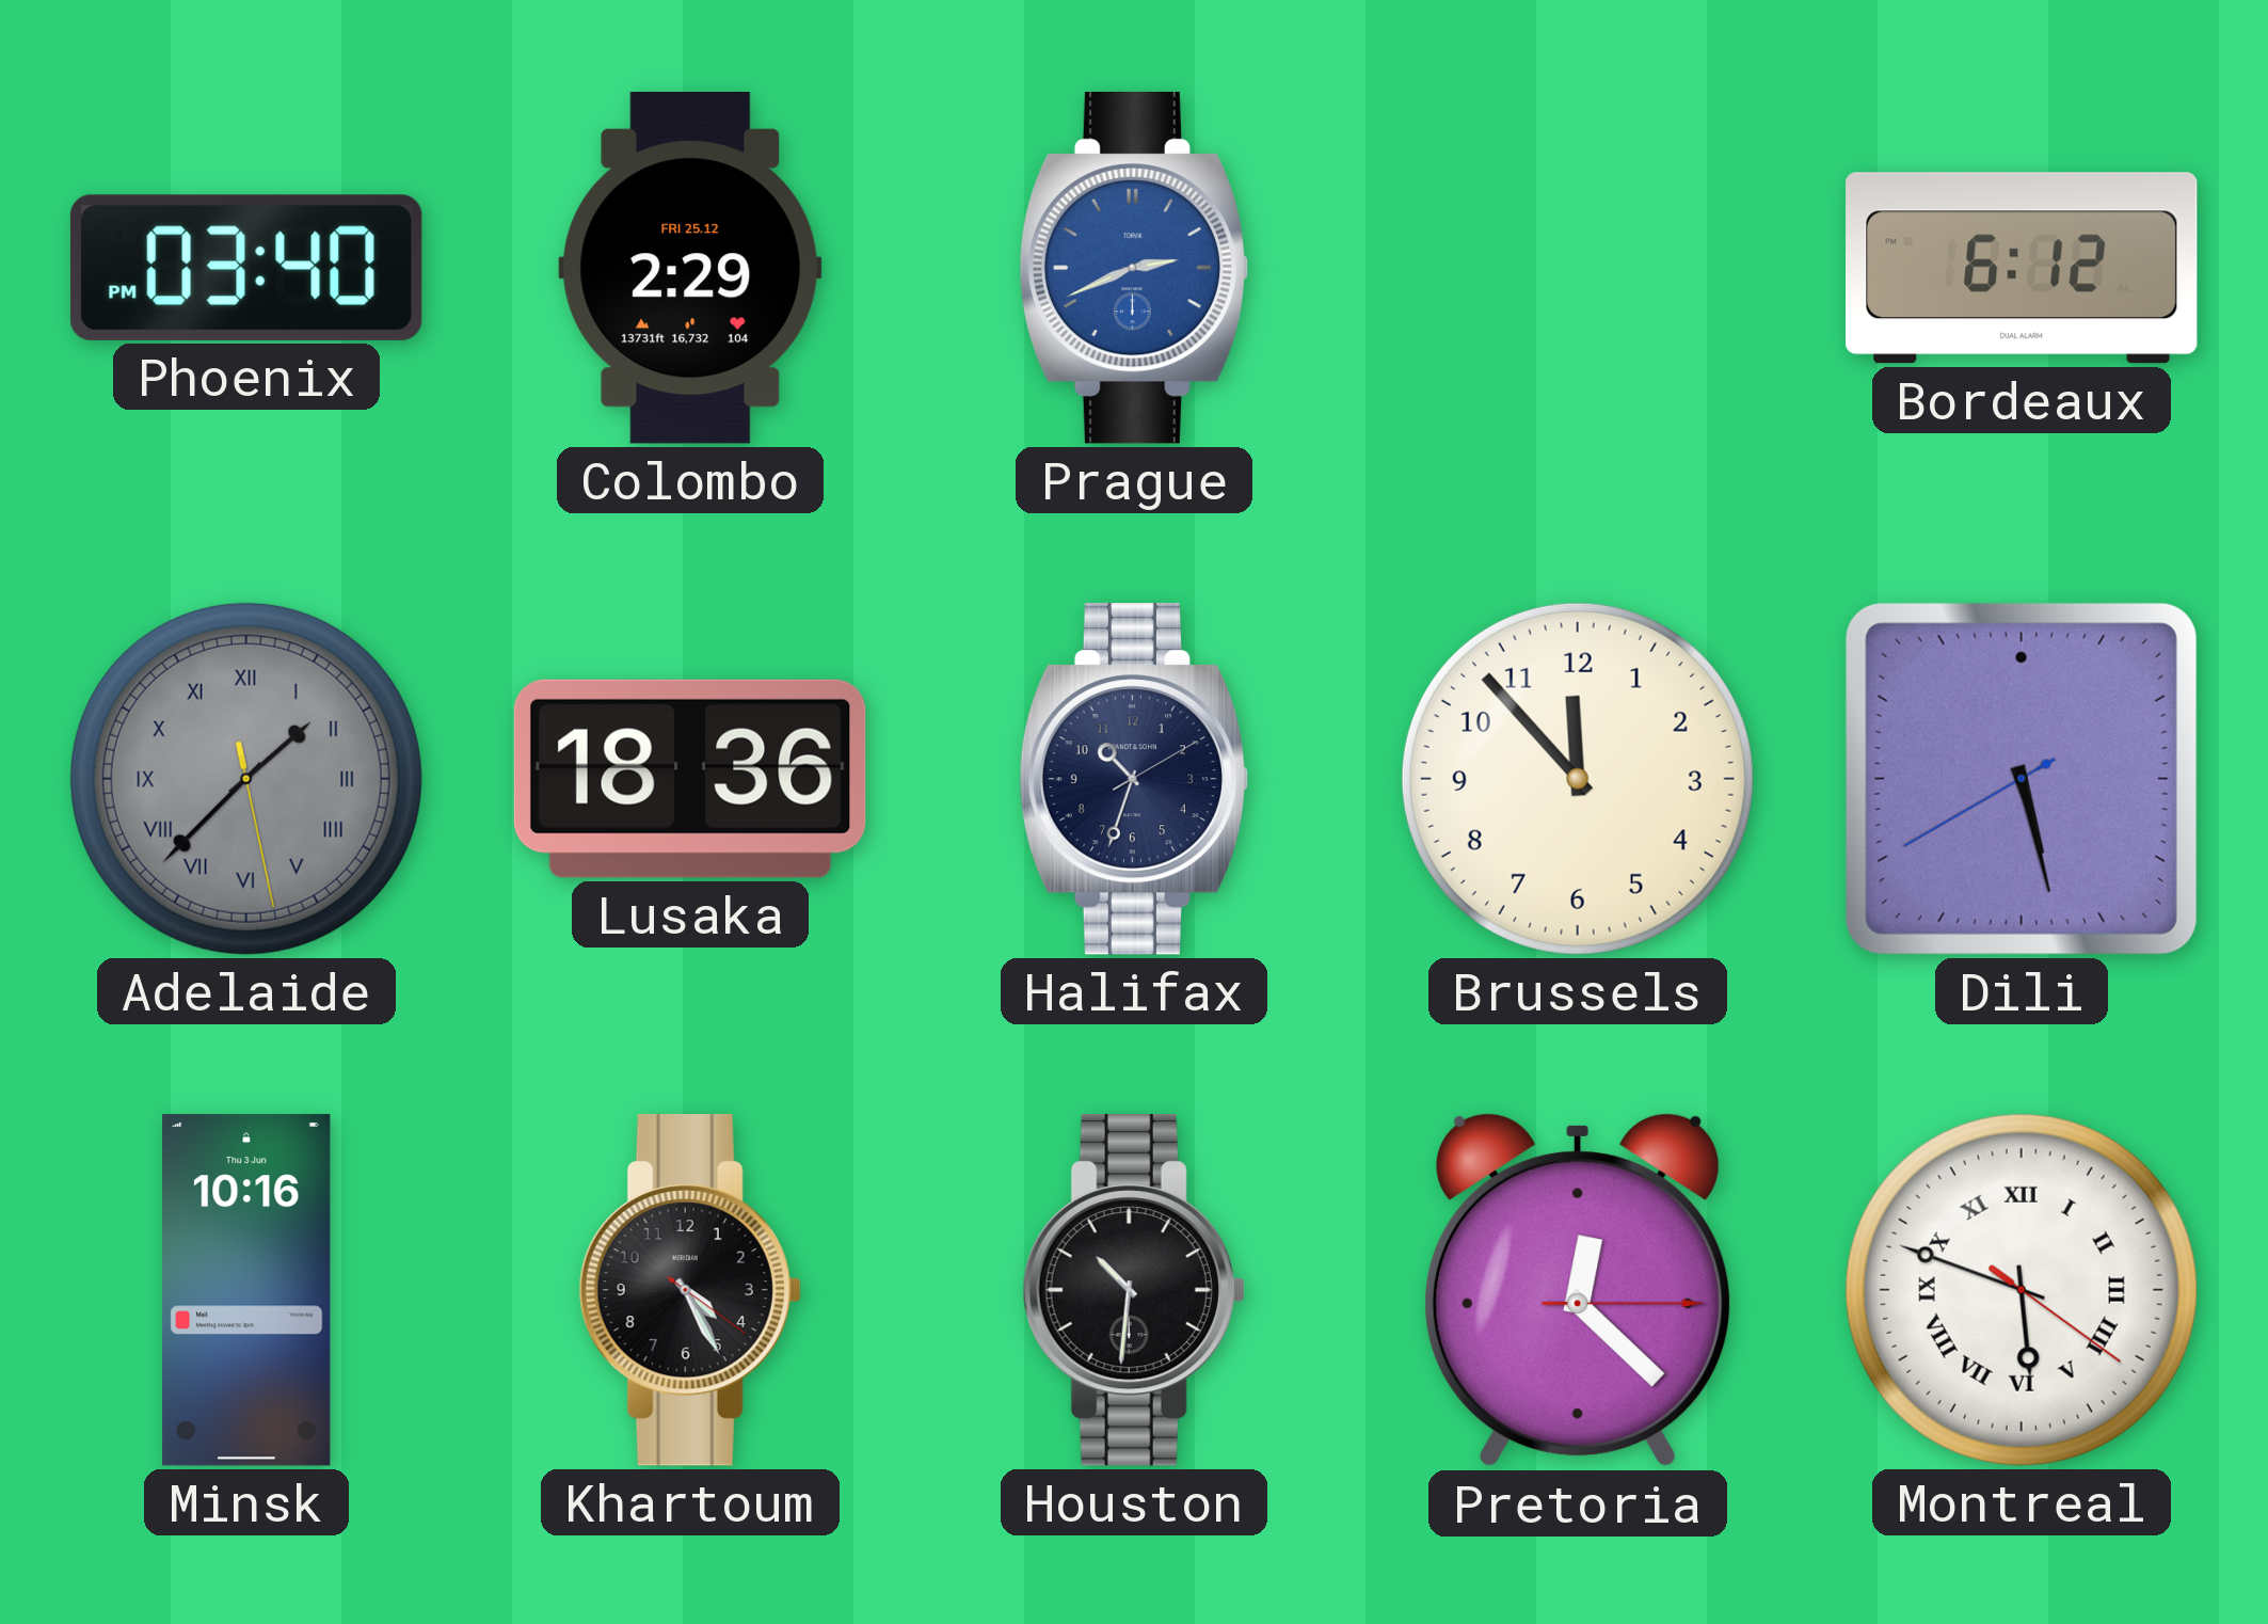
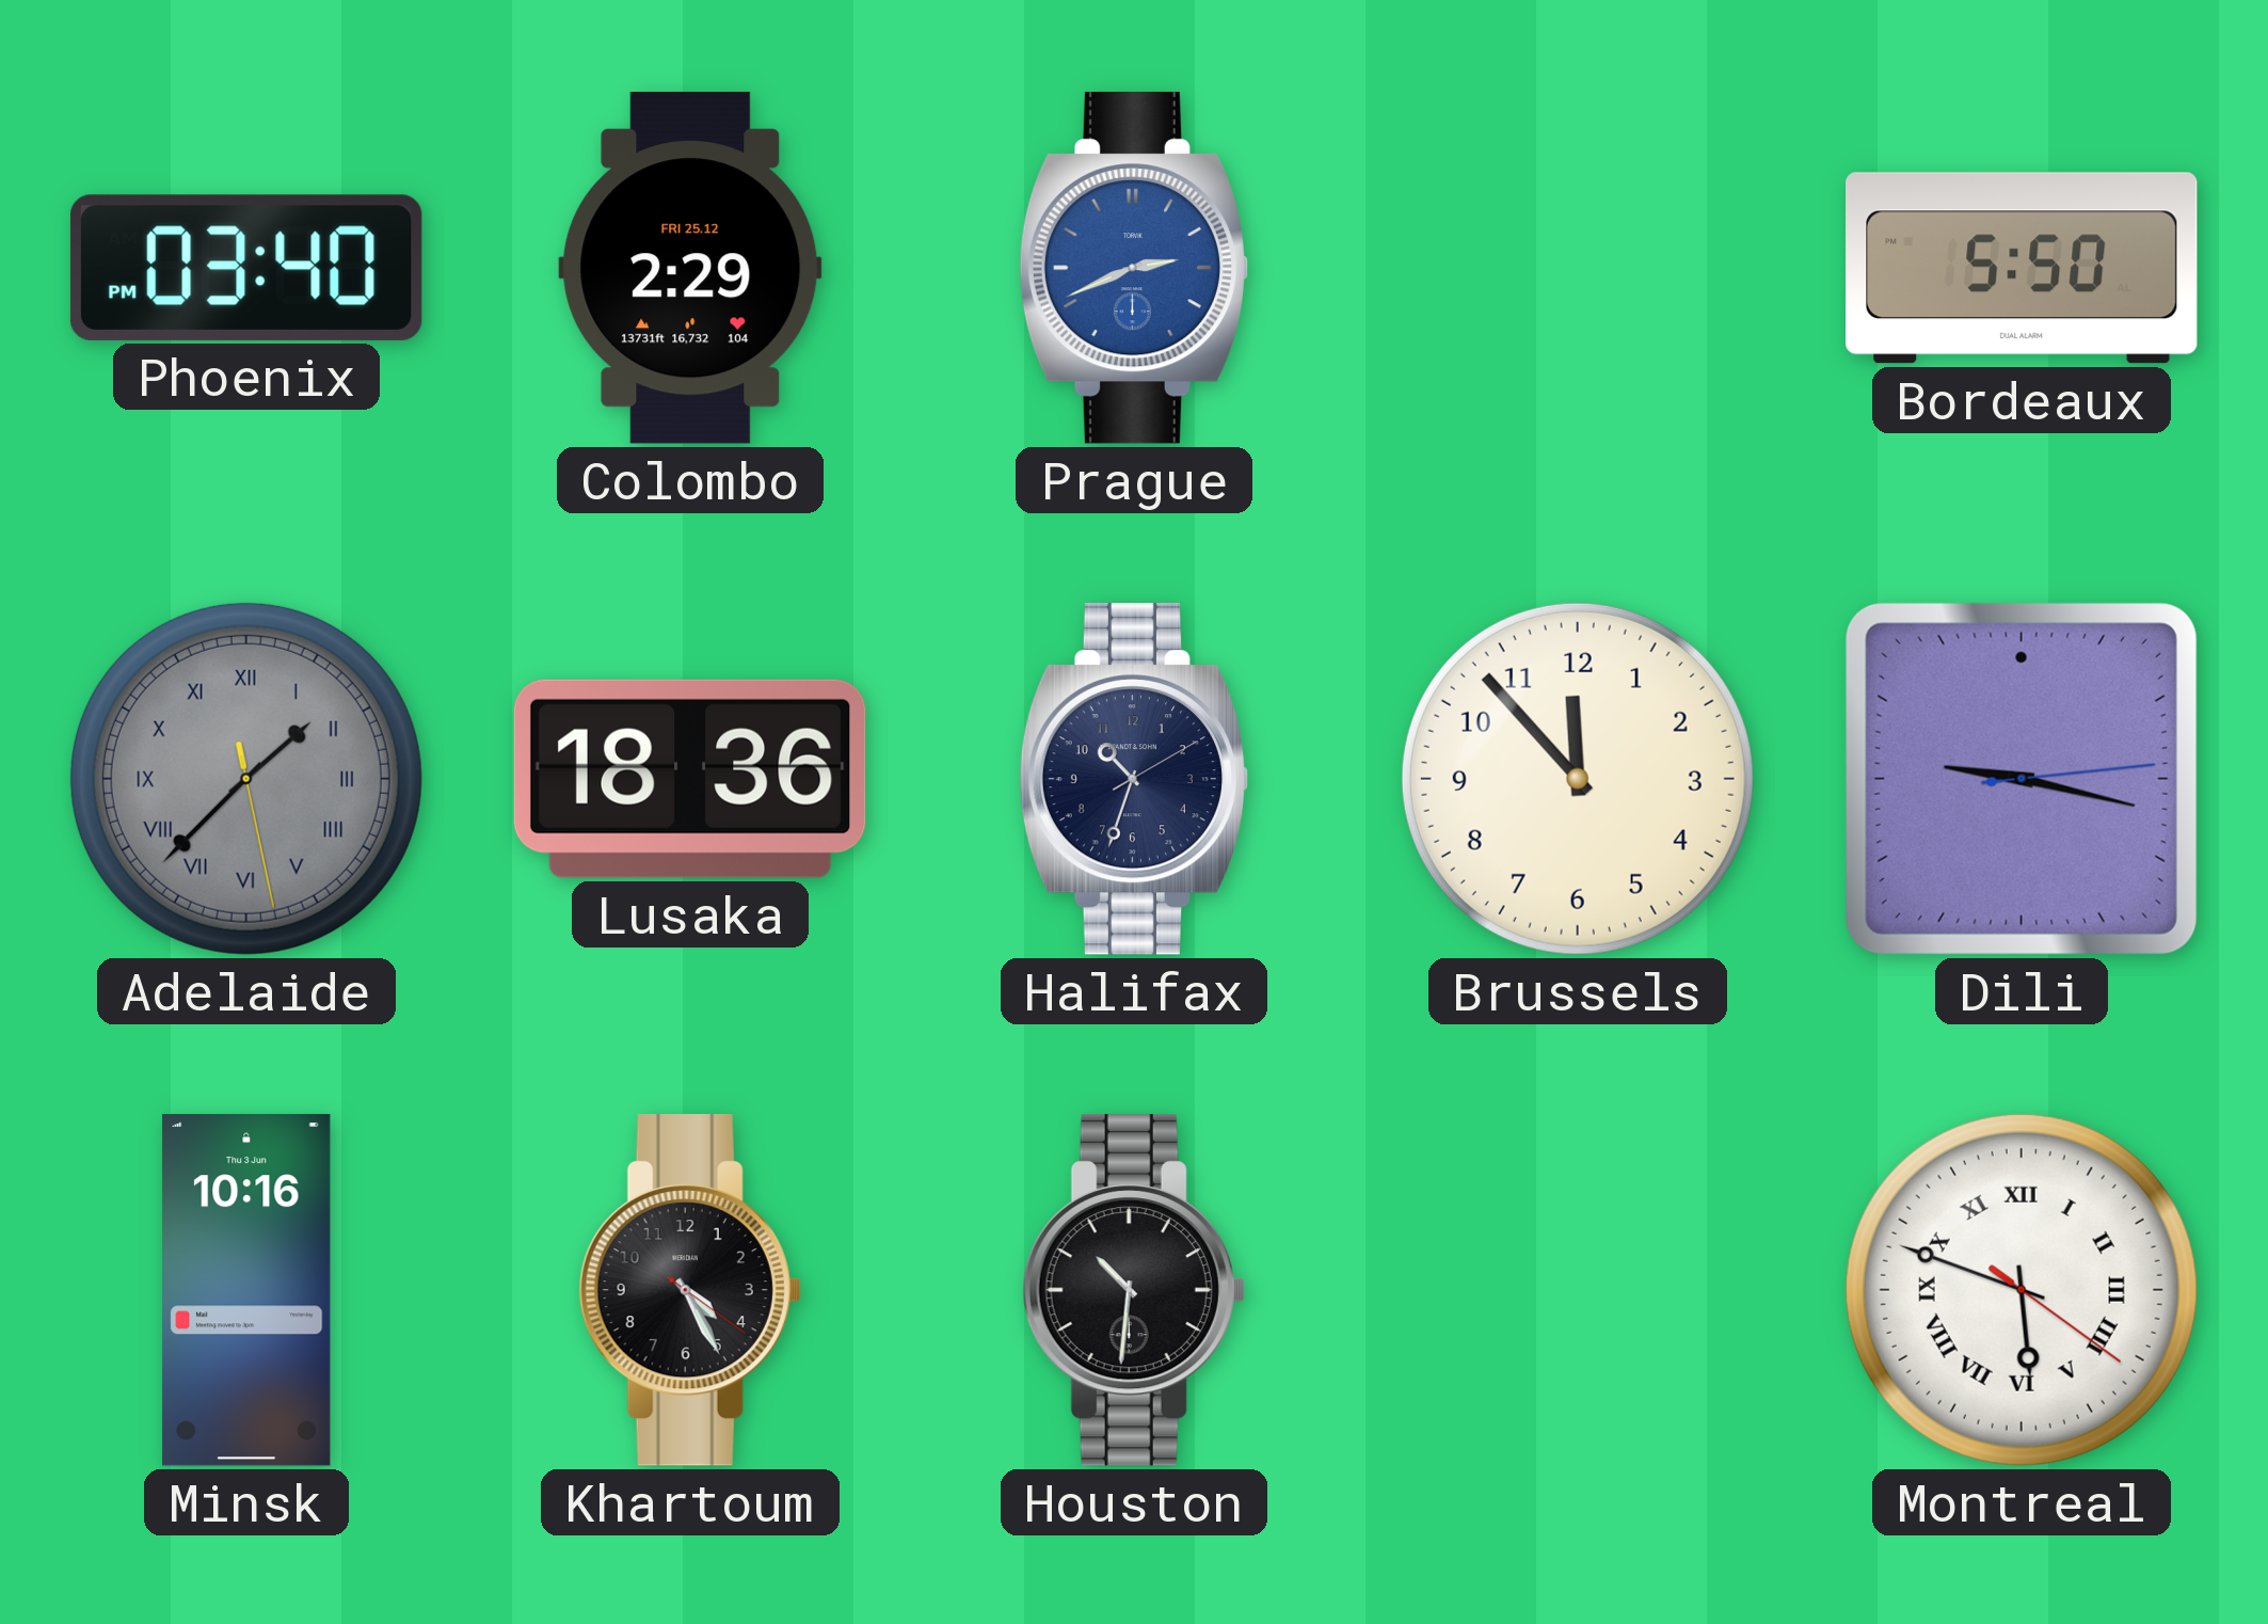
Bordeaux: 6:12 -> 5:50 (2022, 268)
Dili: 5:27 -> 9:17 (2022, 779)
Pretoria: 12:22 -> none (1578, 1290)
